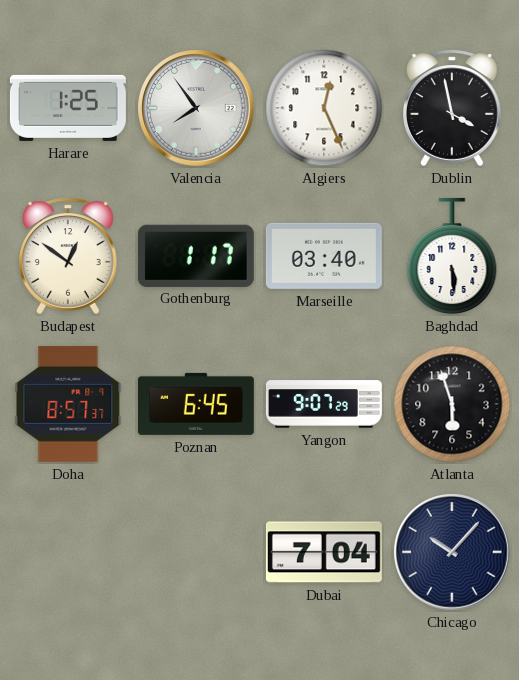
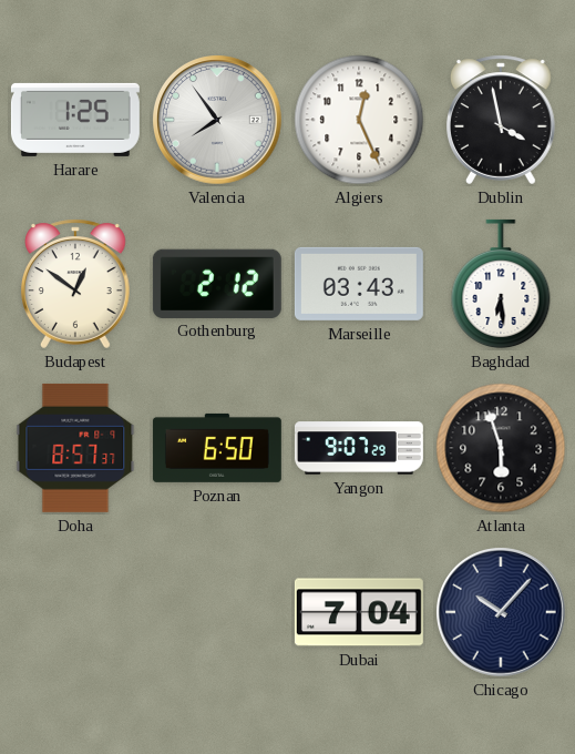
Gothenburg: 1:17 -> 2:12 (217, 283)
Marseille: 03:40 -> 03:43 (359, 284)
Baghdad: 5:29 -> 6:29 (501, 284)
Poznan: 6:45 -> 6:50 (217, 448)
